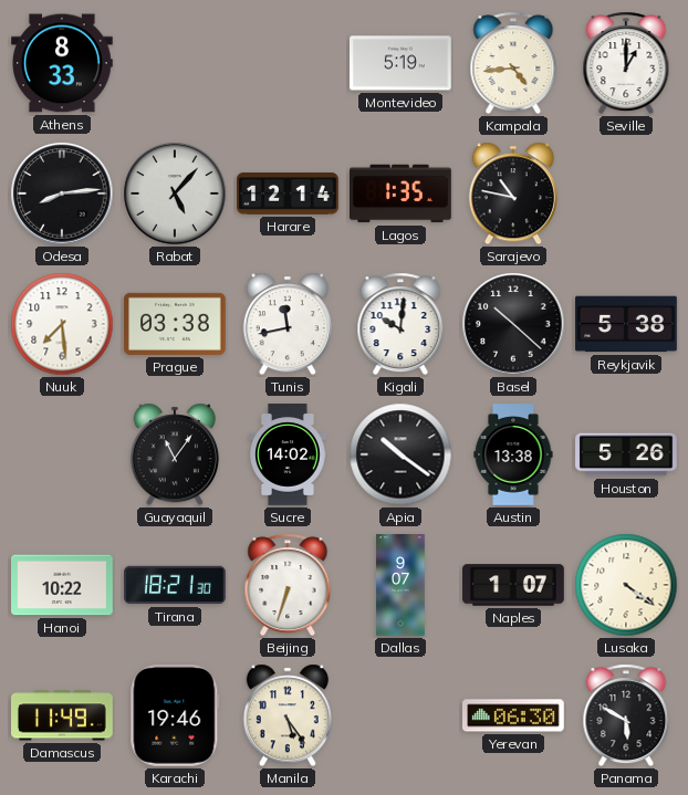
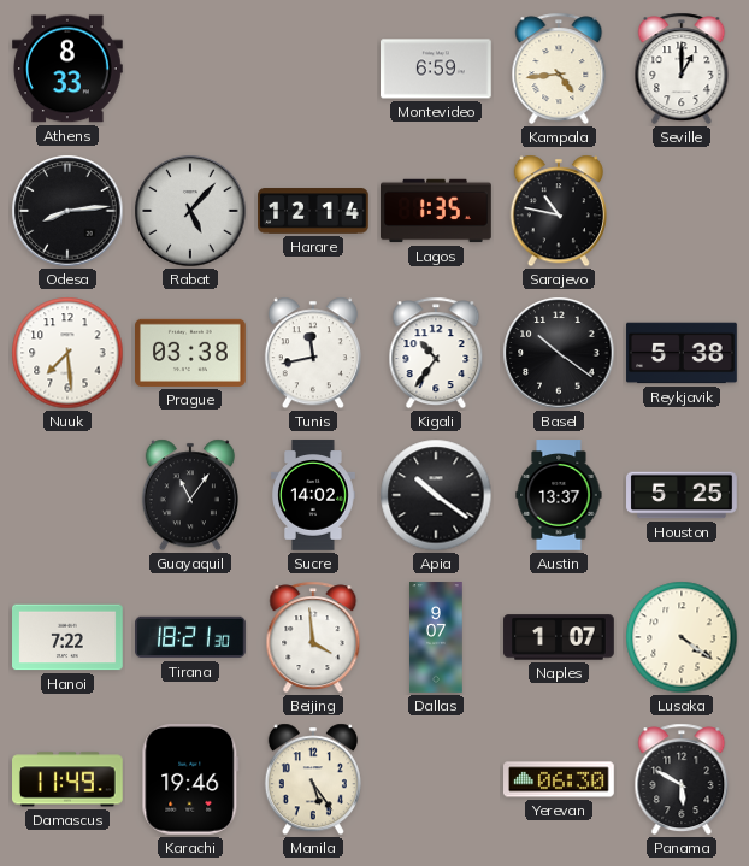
Montevideo: 5:19 -> 6:59 (437, 69)
Kigali: 10:01 -> 10:36 (436, 353)
Basel: 10:22 -> 10:21 (559, 353)
Austin: 13:38 -> 13:37 (559, 495)
Houston: 5:26 -> 5:25 (682, 495)
Hanoi: 10:22 -> 7:22 (69, 637)
Beijing: 6:33 -> 3:59 (313, 637)
